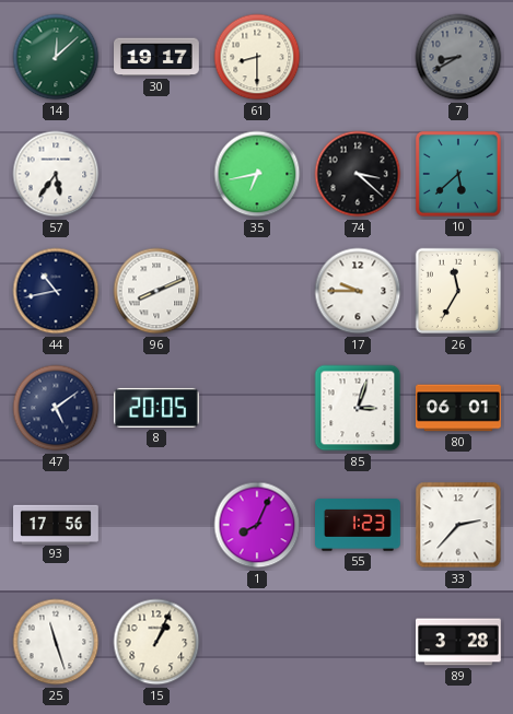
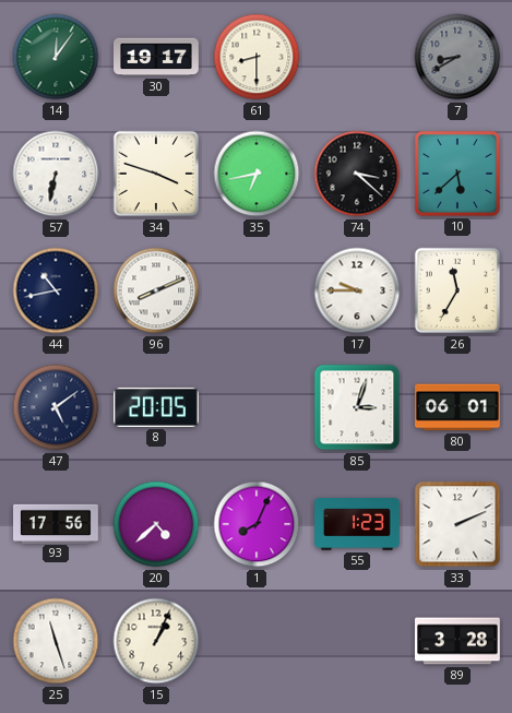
14: 12:08 -> 12:06 (56, 57)
57: 5:36 -> 6:32 (56, 174)
34: none -> 3:48 (156, 174)
20: none -> 4:38 (156, 524)
33: 2:37 -> 2:11 (457, 524)
